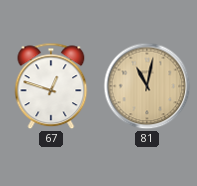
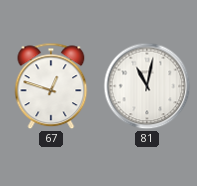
81 dial: champagne -> white (147, 86)
